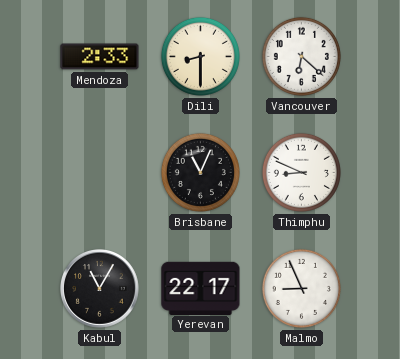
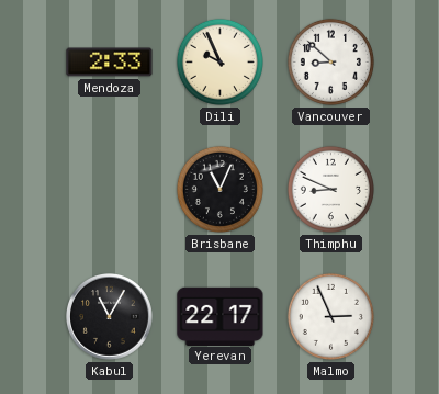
Dili: 8:30 -> 9:56 (219, 61)
Vancouver: 6:22 -> 8:52 (330, 61)
Malmo: 8:56 -> 2:56 (330, 316)
